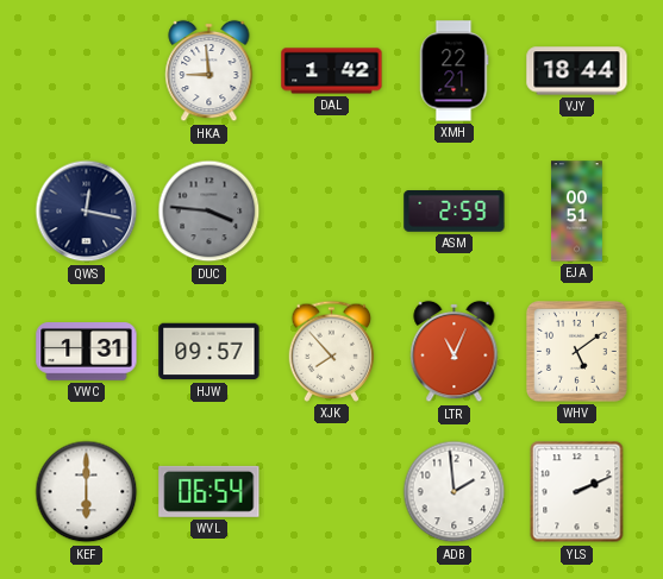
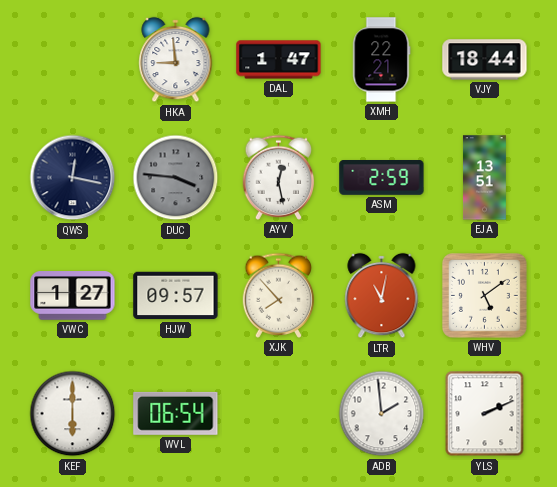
DAL: 1:42 -> 1:47 (279, 60)
AYV: none -> 12:28 (279, 177)
EJA: 00:51 -> 13:51 (484, 178)
VWC: 1:31 -> 1:27 (73, 296)
LTR: 11:04 -> 11:02 (382, 296)
